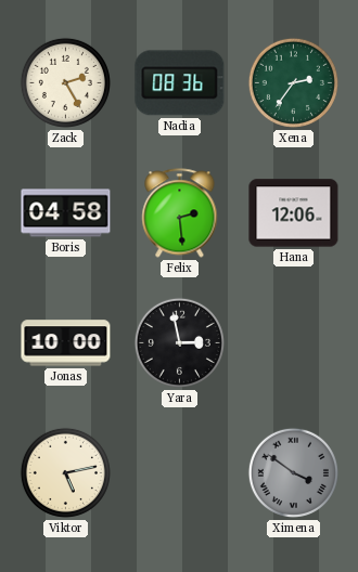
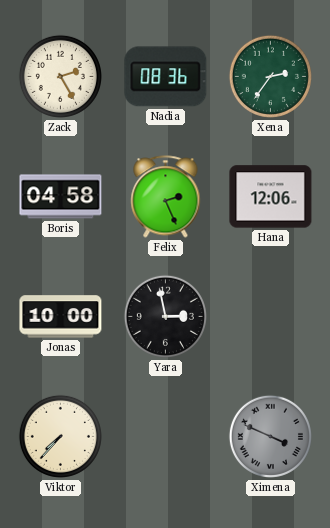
Felix: 2:29 -> 2:26 (166, 197)
Viktor: 5:13 -> 7:37 (60, 436)
Ximena: 3:51 -> 3:49 (270, 436)
